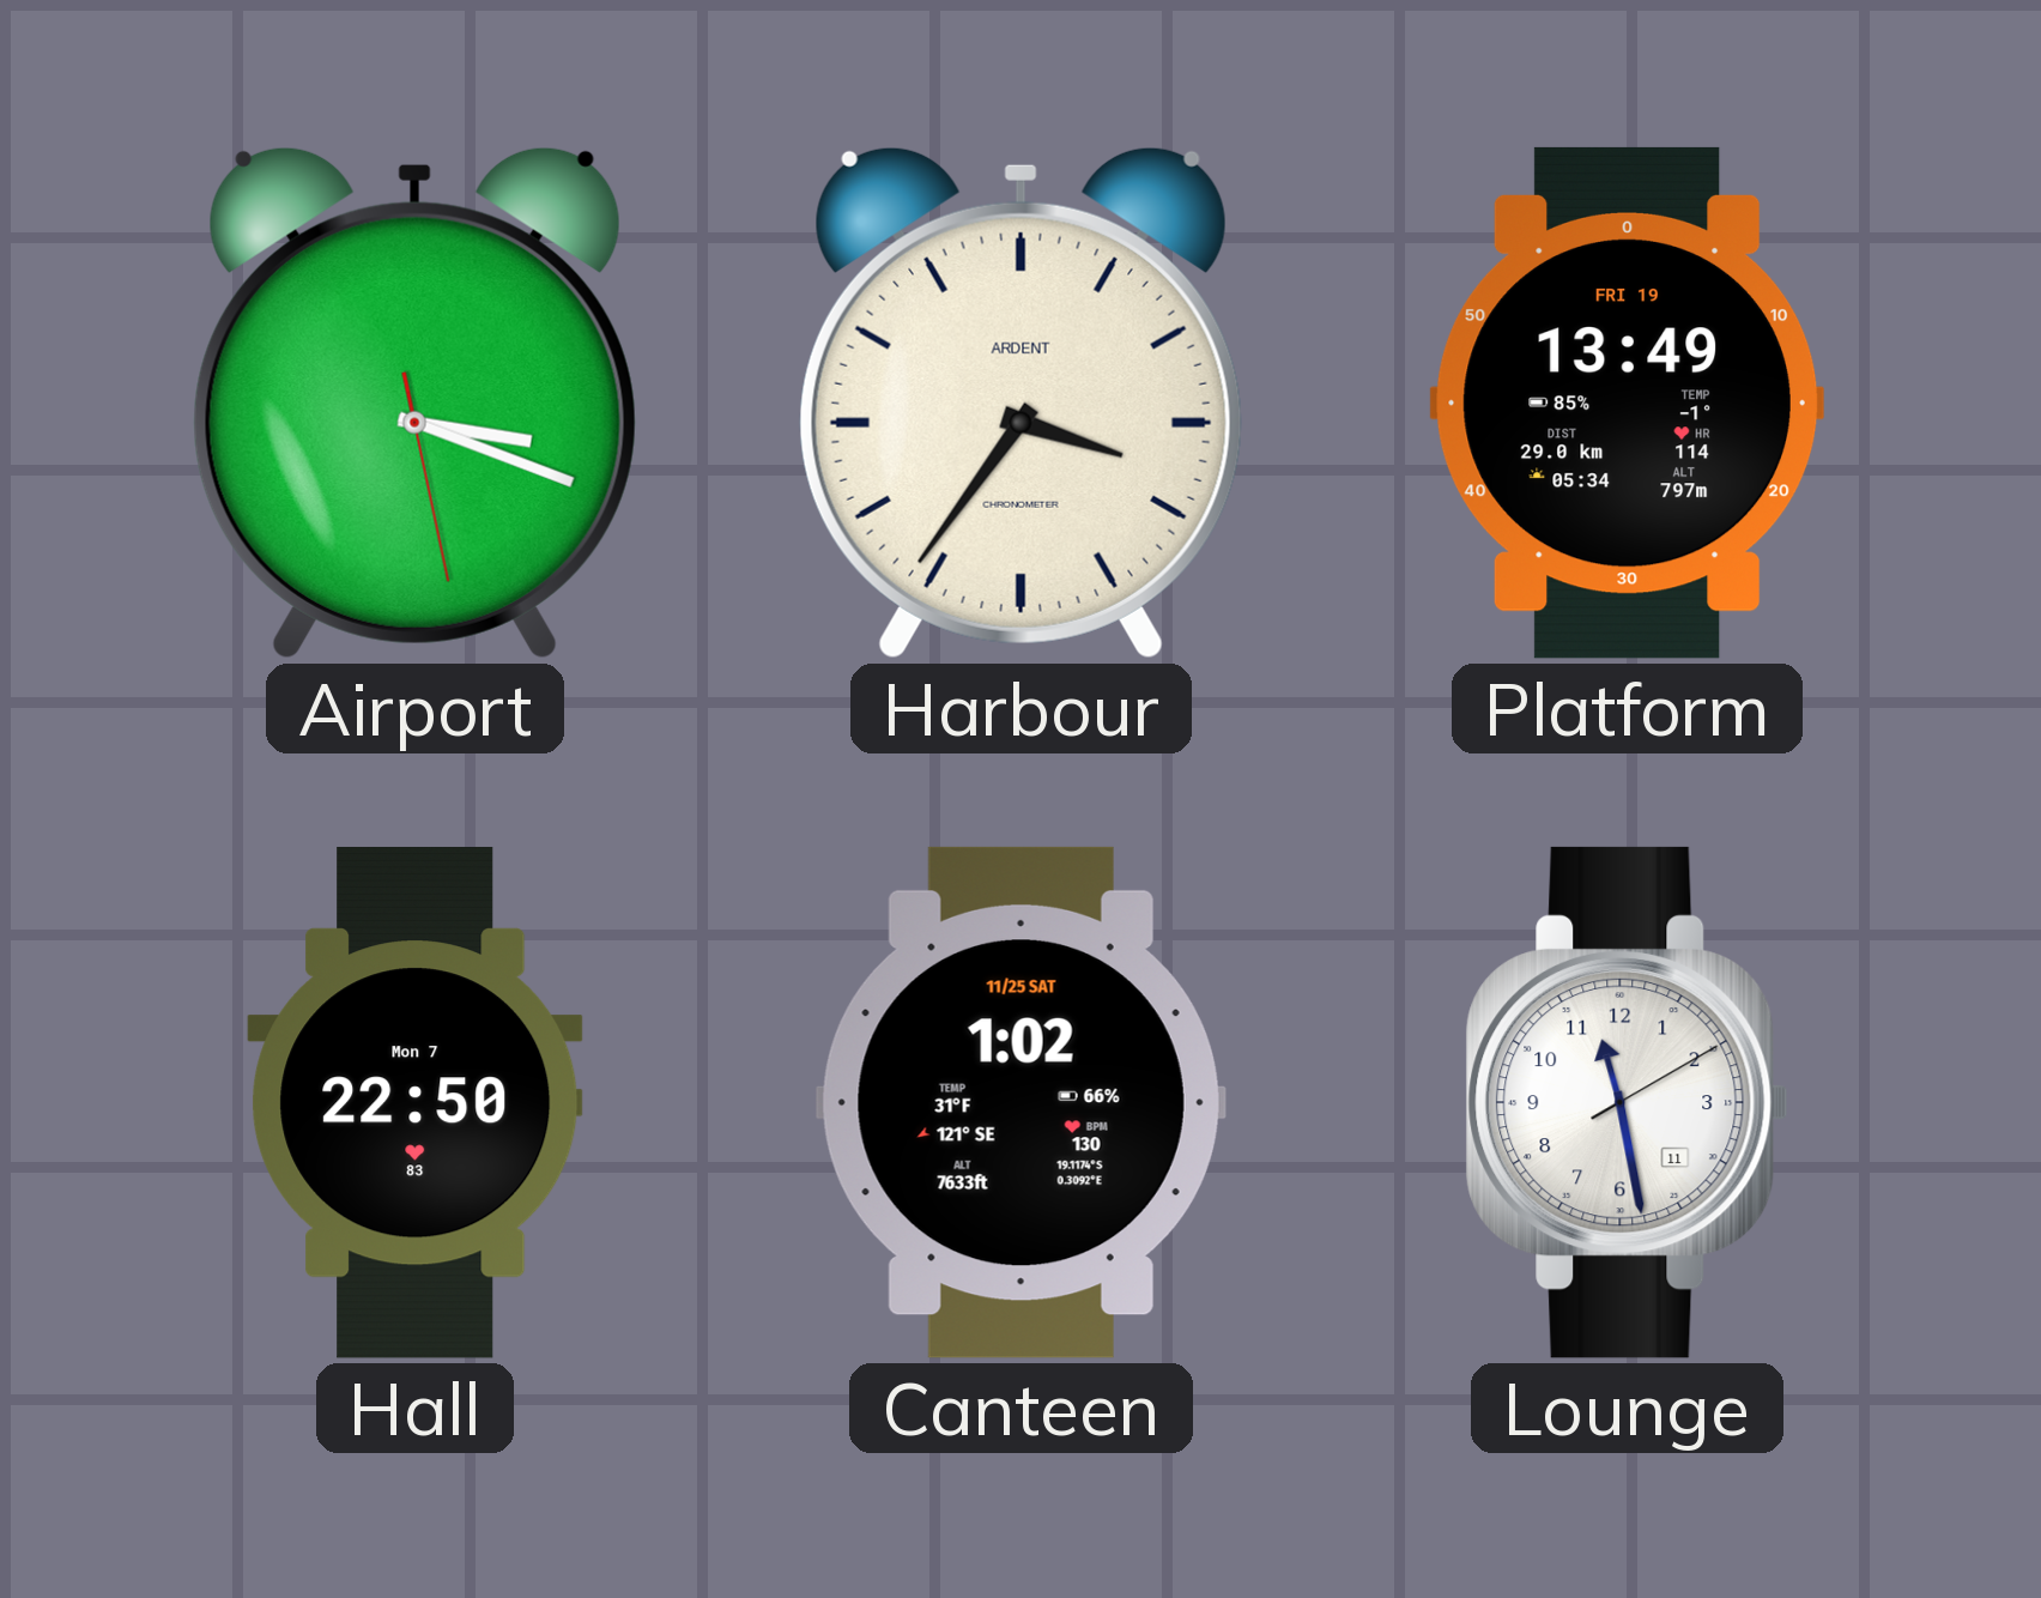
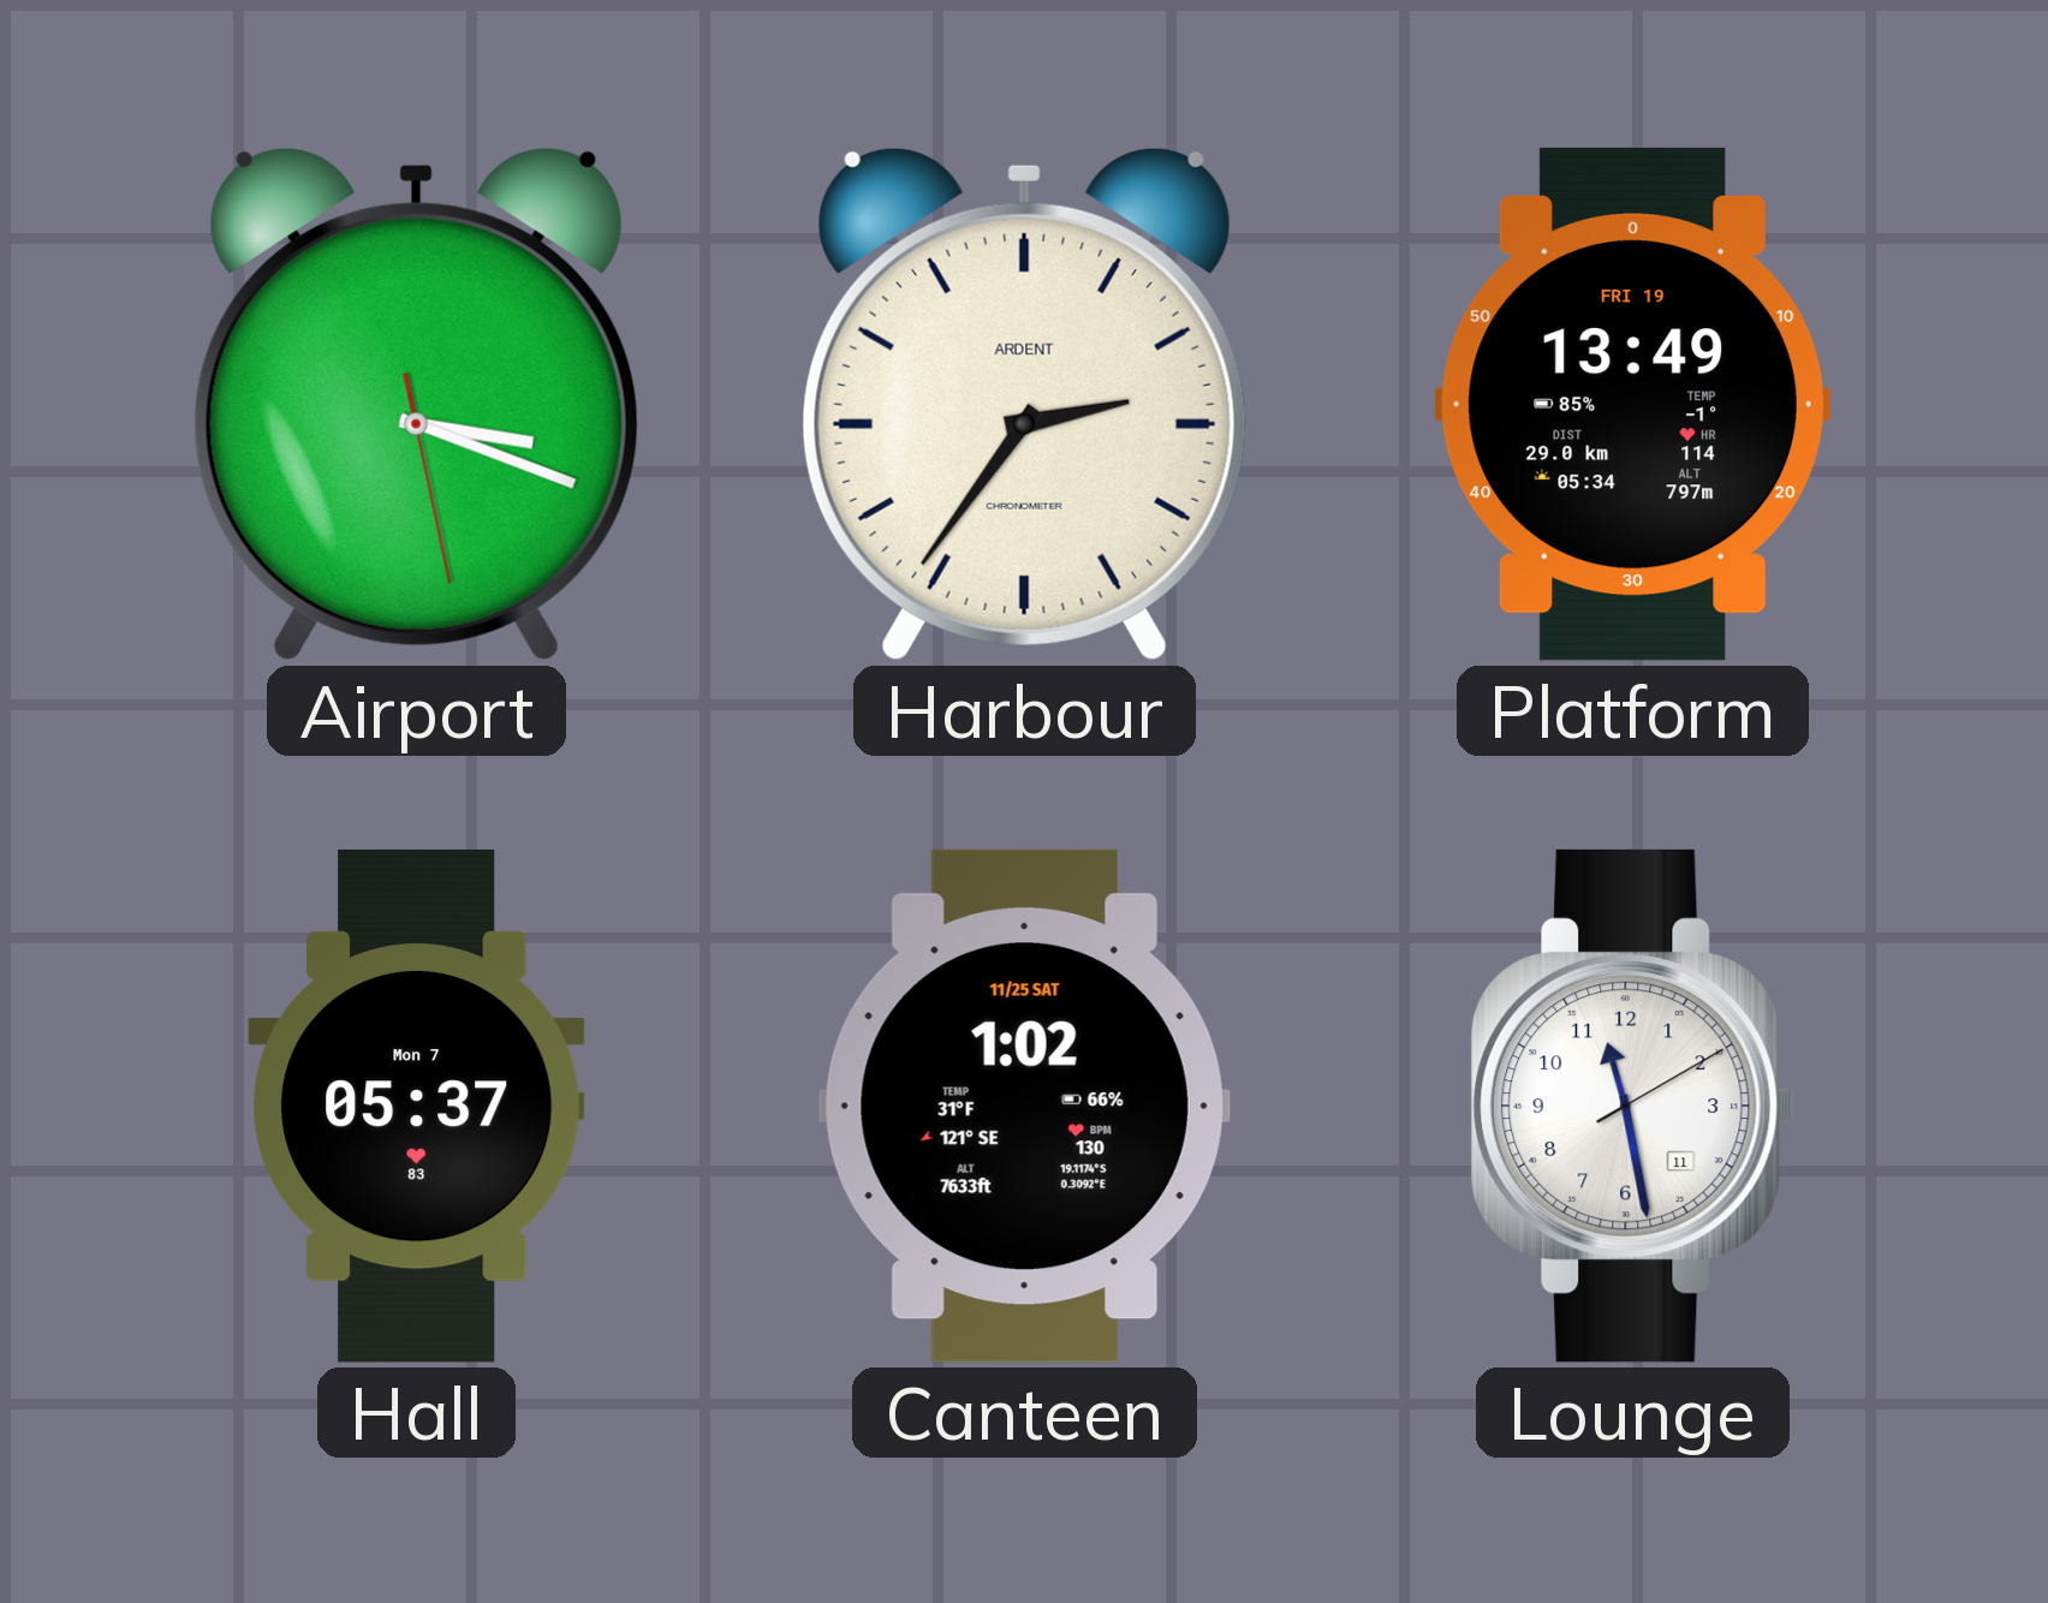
Harbour: 3:36 -> 2:36 (1024, 404)
Hall: 22:50 -> 05:37 (417, 1106)
